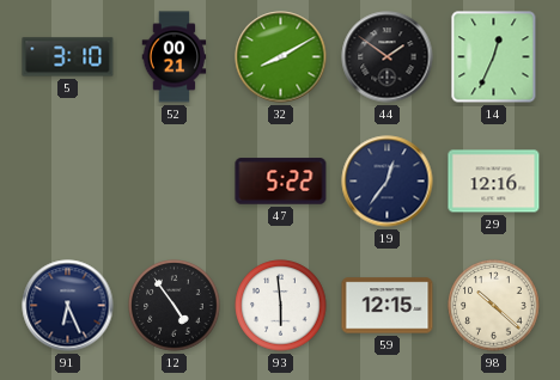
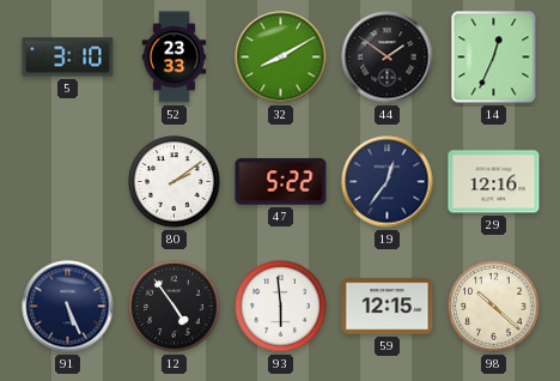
52: 00:21 -> 23:33 (175, 58)
80: none -> 2:09 (175, 182)
91: 6:26 -> 5:26 (68, 307)
